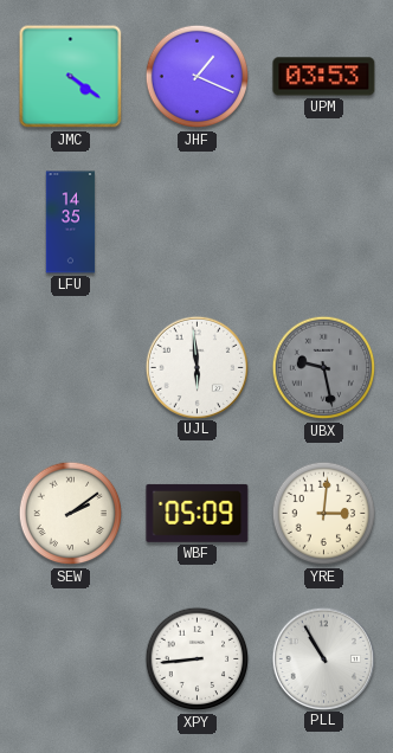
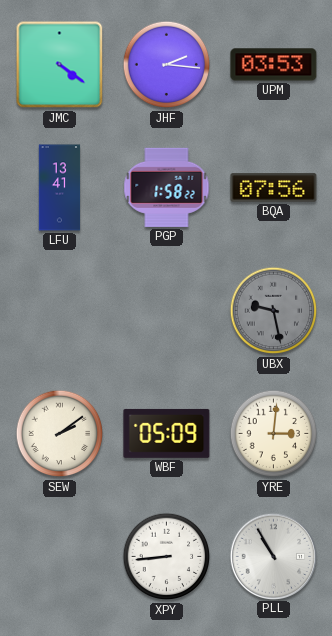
JHF: 1:19 -> 2:16 (167, 65)
LFU: 14:35 -> 13:41 (60, 188)
PGP: none -> 1:58 (167, 187)
BQA: none -> 07:56 (274, 188)
UJL: 5:59 -> none (196, 367)
